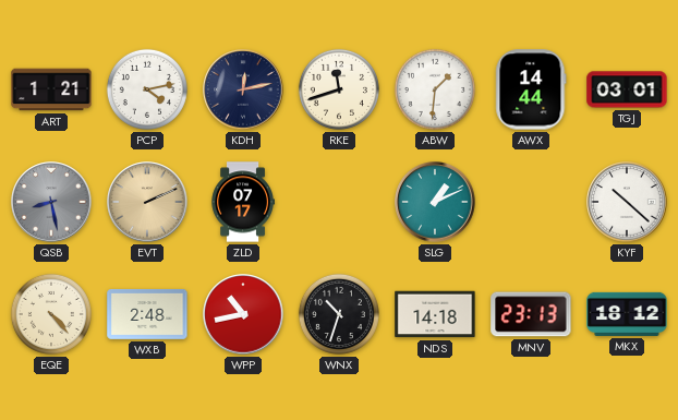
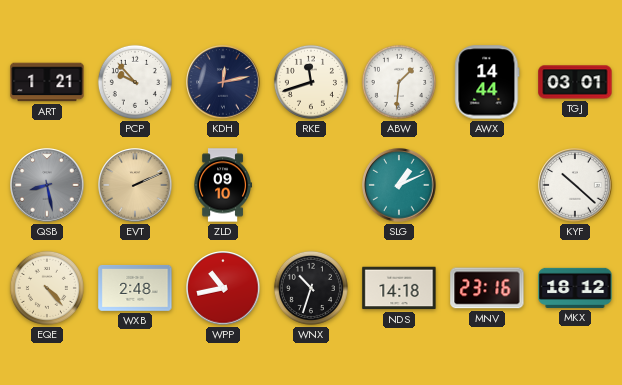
PCP: 4:13 -> 9:53 (135, 82)
ZLD: 07:17 -> 09:10 (222, 185)
MNV: 23:13 -> 23:16 (487, 288)
